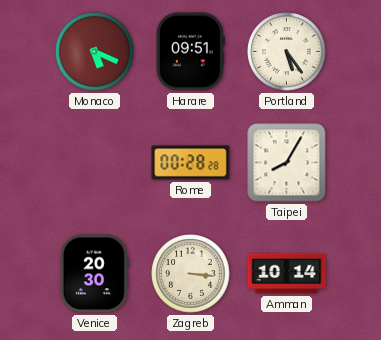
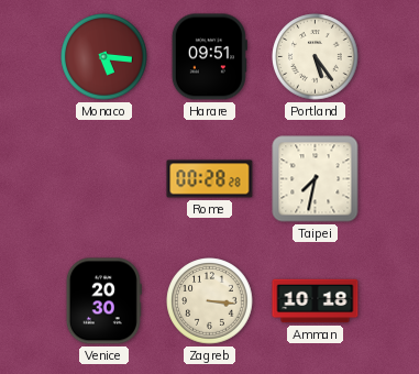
Monaco: 5:19 -> 5:16 (104, 57)
Taipei: 8:05 -> 7:32 (316, 179)
Amman: 10:14 -> 10:18 (316, 301)
